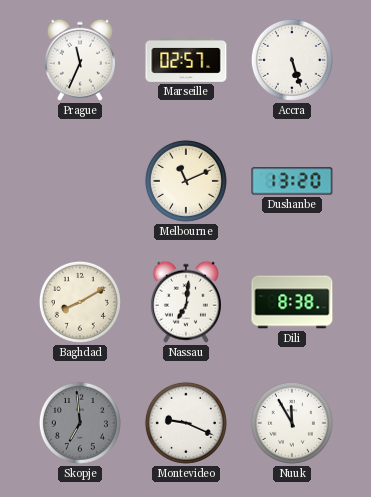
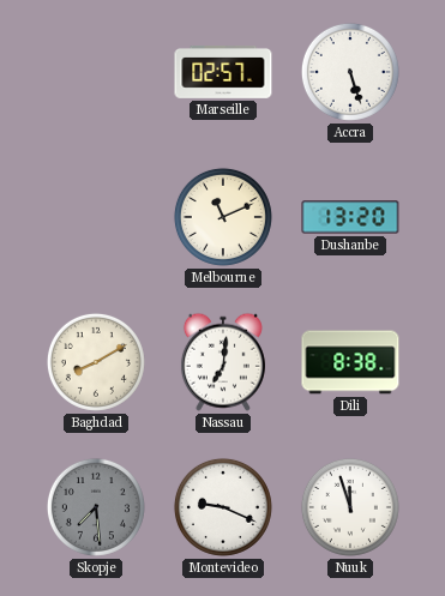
Prague: 11:34 -> none (80, 60)
Skopje: 6:59 -> 7:29 (96, 507)
Nuuk: 11:55 -> 11:57 (350, 507)
